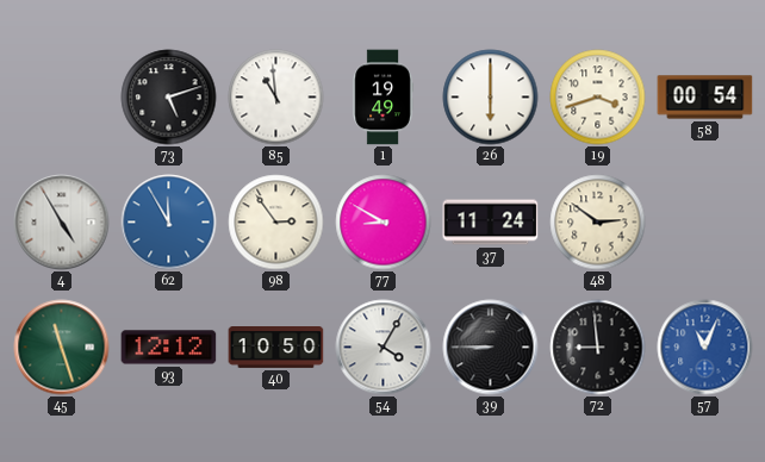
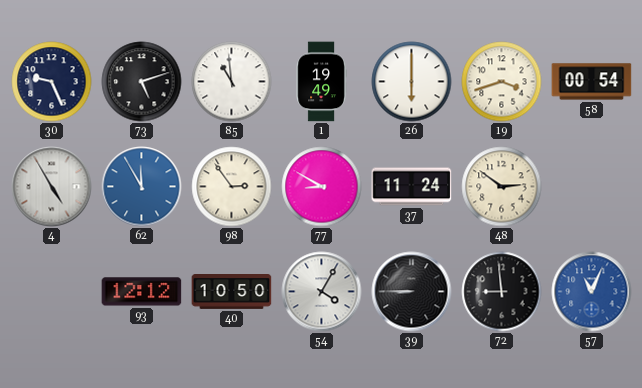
30: none -> 9:26 (52, 82)
45: 11:27 -> none (62, 348)
